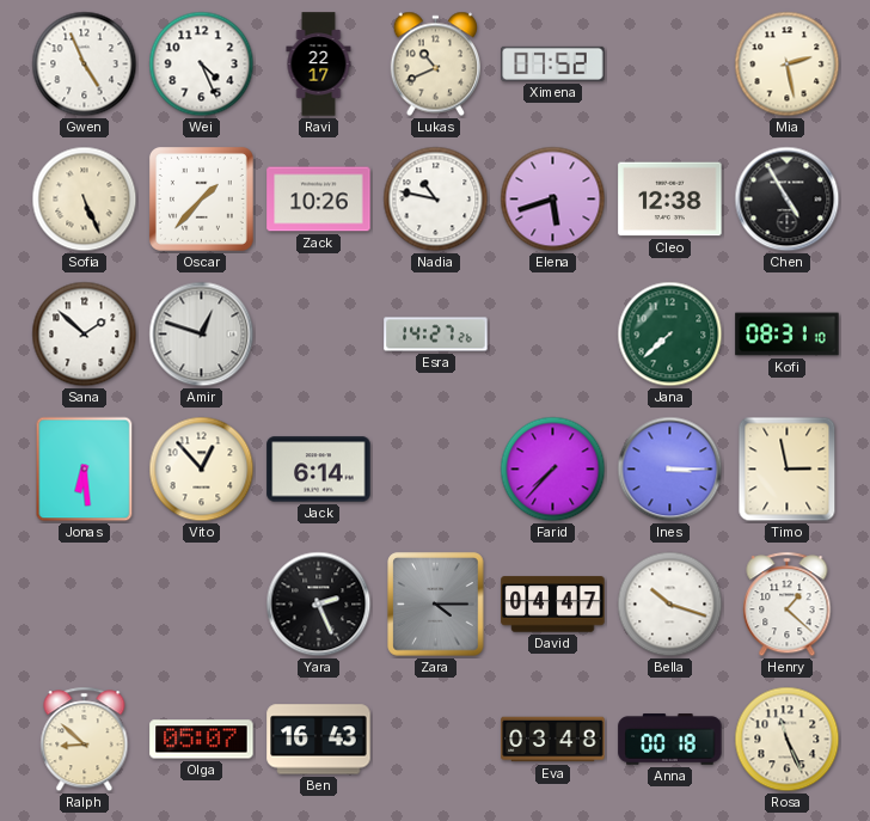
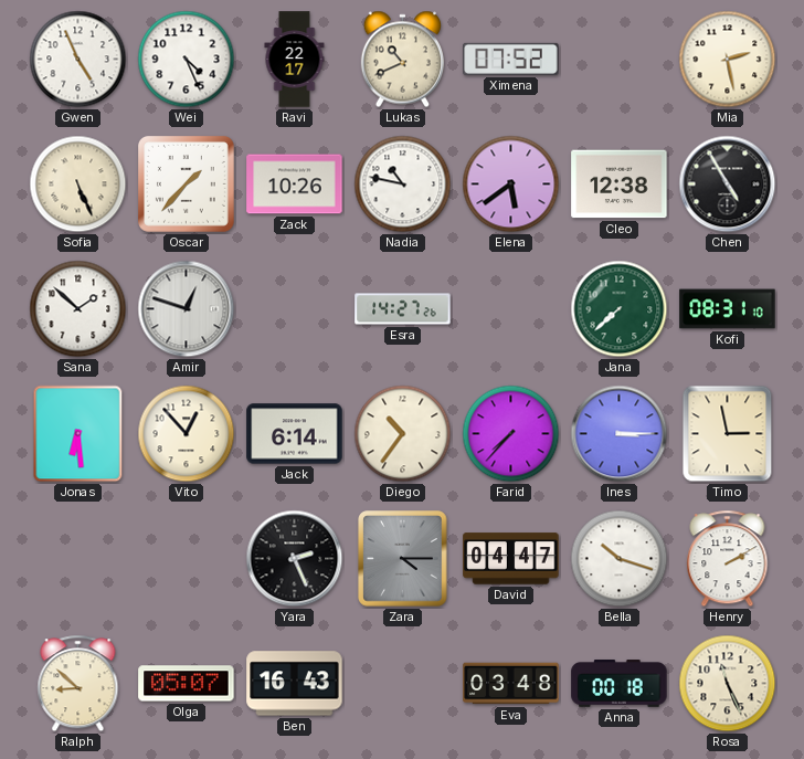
Elena: 5:42 -> 5:39 (511, 185)
Diego: none -> 10:36 (403, 434)
Henry: 1:22 -> 2:10 (728, 559)
